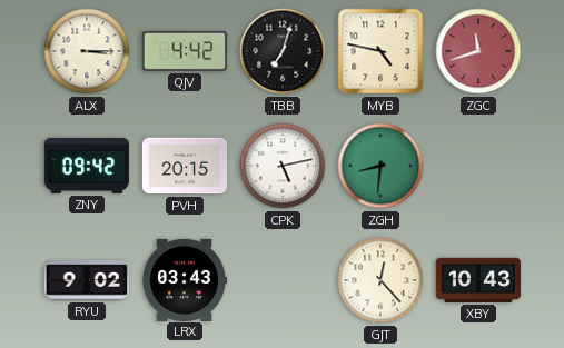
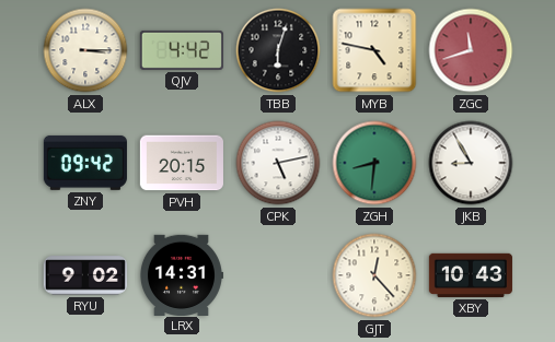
TBB: 7:03 -> 6:03 (278, 50)
JKB: none -> 8:55 (471, 163)
LRX: 03:43 -> 14:31 (181, 274)
